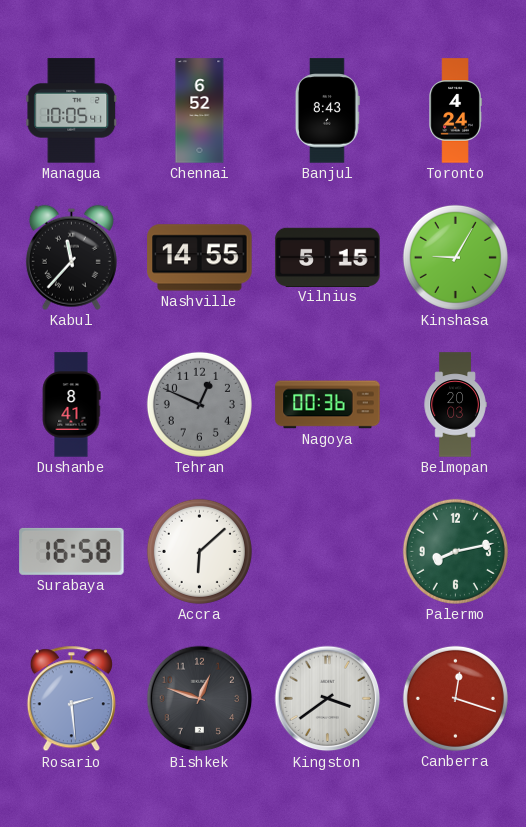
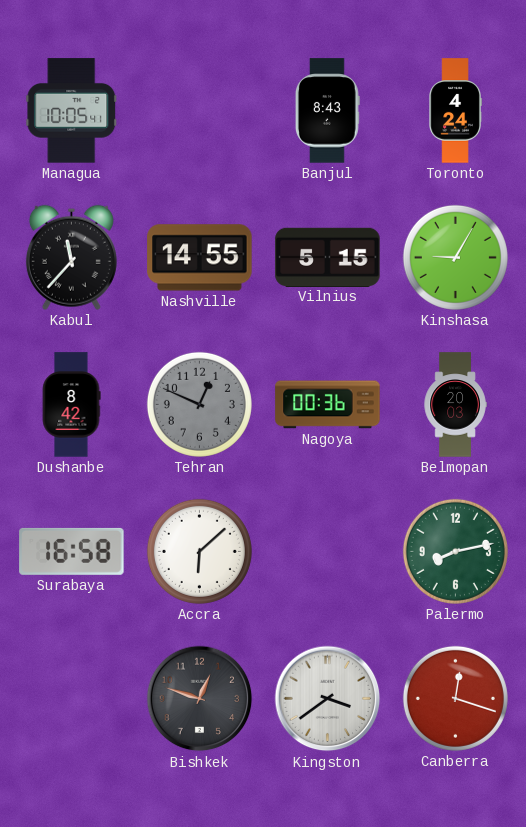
Chennai: 6:52 -> none (200, 111)
Dushanbe: 8:41 -> 8:42 (71, 405)
Rosario: 2:29 -> none (71, 699)
